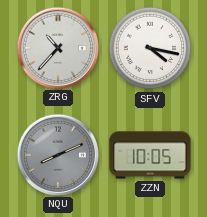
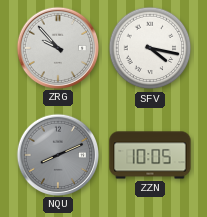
ZRG: 10:37 -> 9:53 (57, 47)
